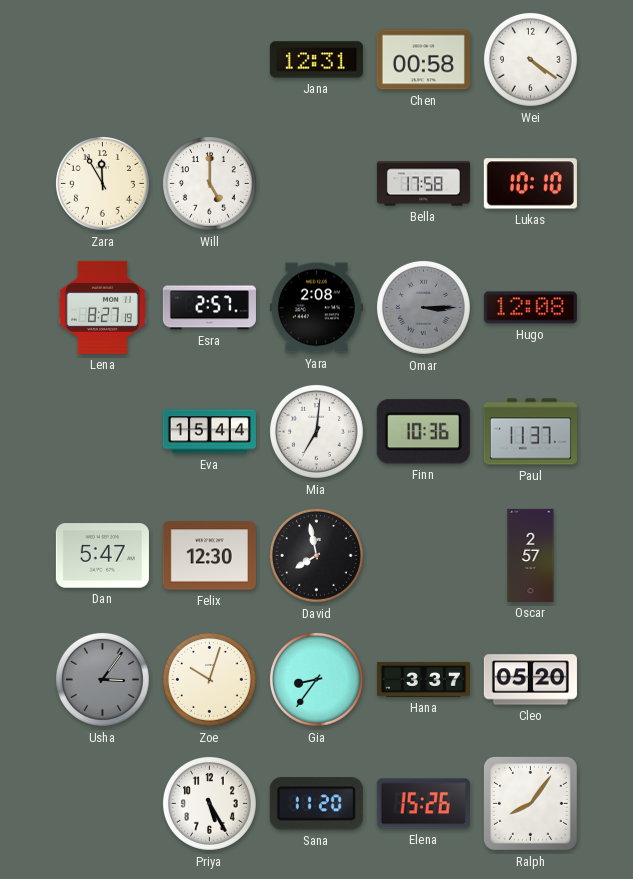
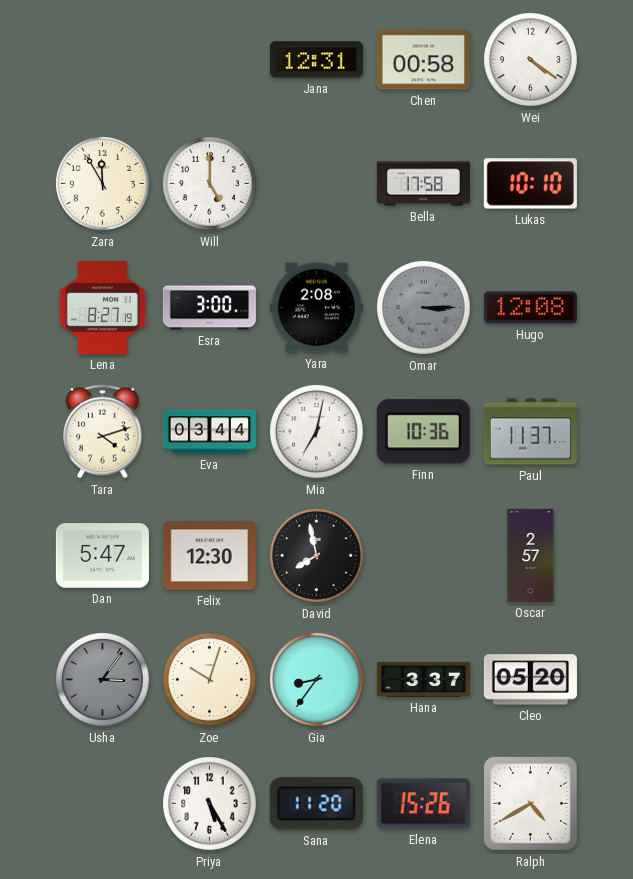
Esra: 2:57 -> 3:00 (209, 308)
Tara: none -> 4:12 (103, 432)
Eva: 15:44 -> 03:44 (209, 432)
Mia: 7:01 -> 7:02 (316, 431)
Ralph: 8:06 -> 4:40 (530, 803)
